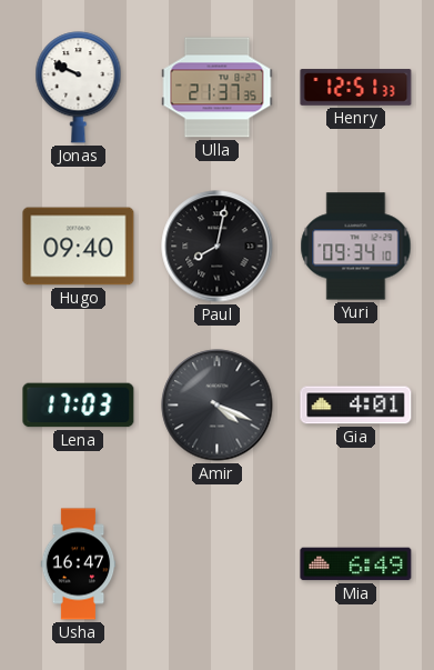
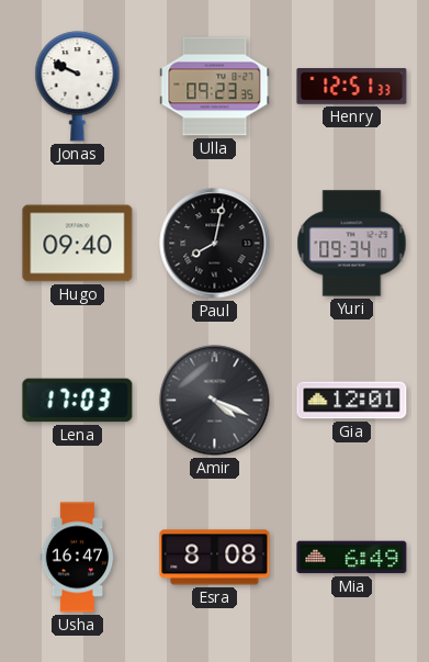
Ulla: 21:37 -> 09:23 (215, 87)
Gia: 4:01 -> 12:01 (352, 401)
Esra: none -> 8:08 (215, 558)
